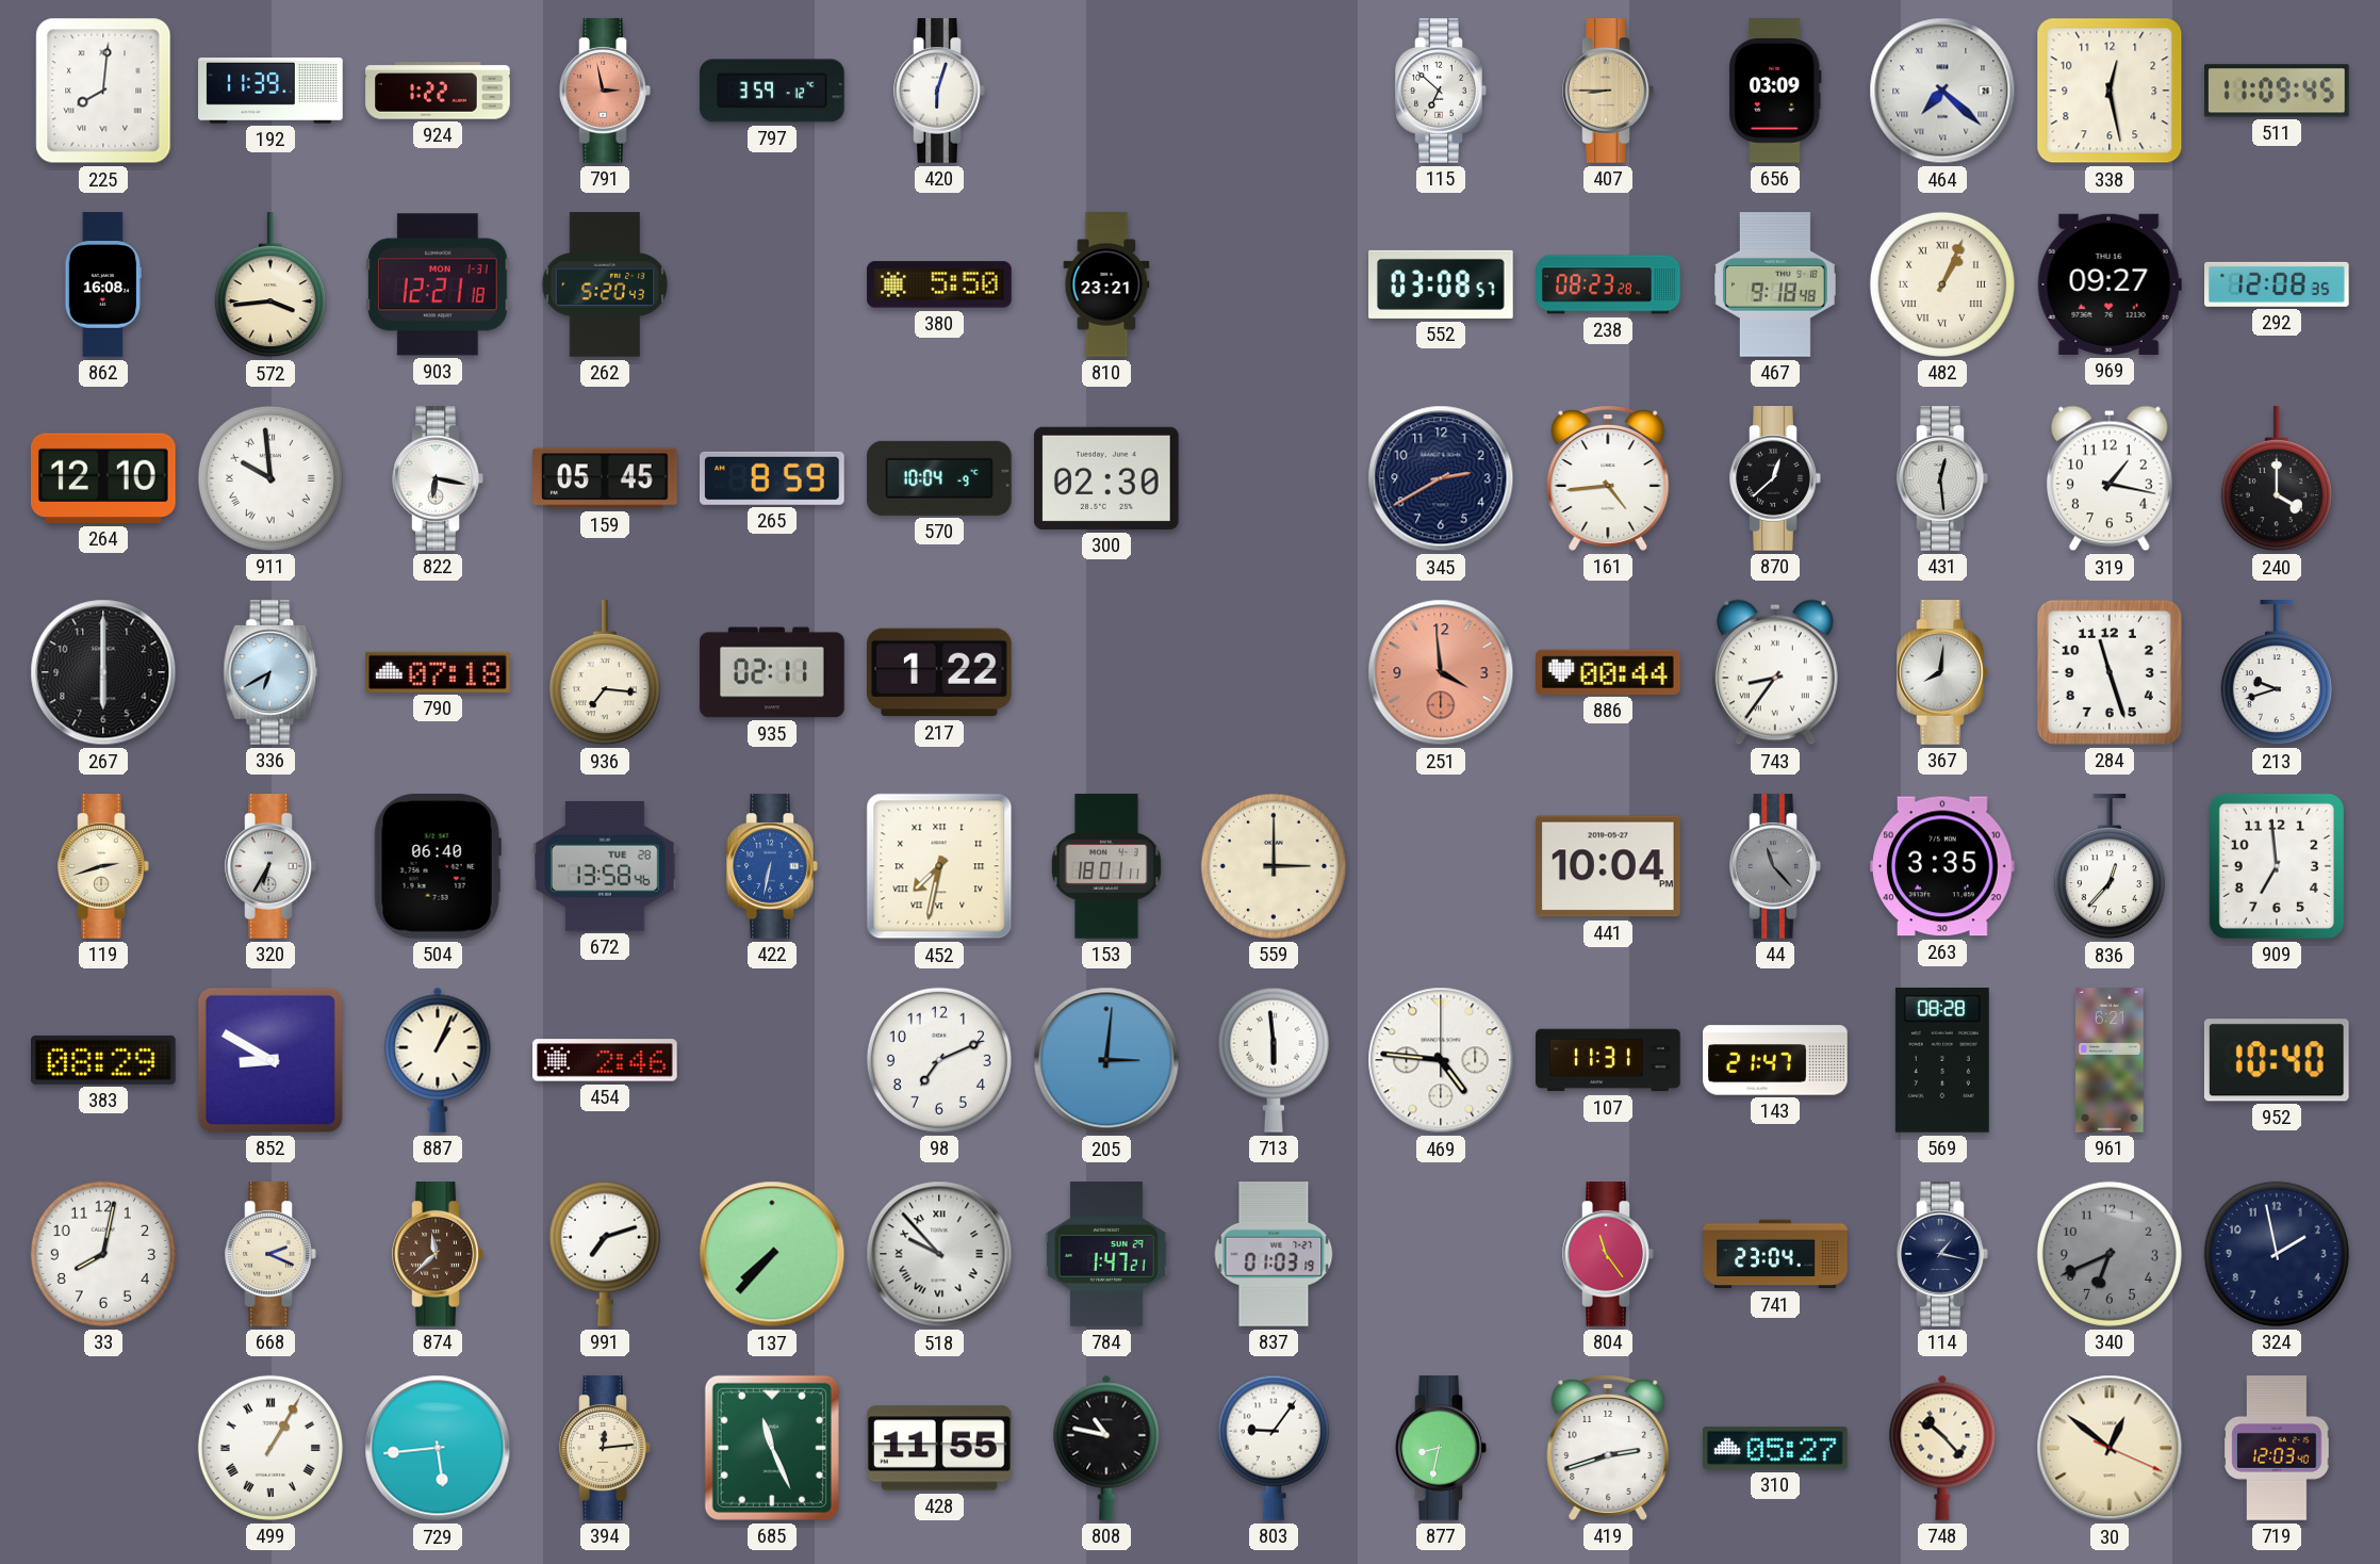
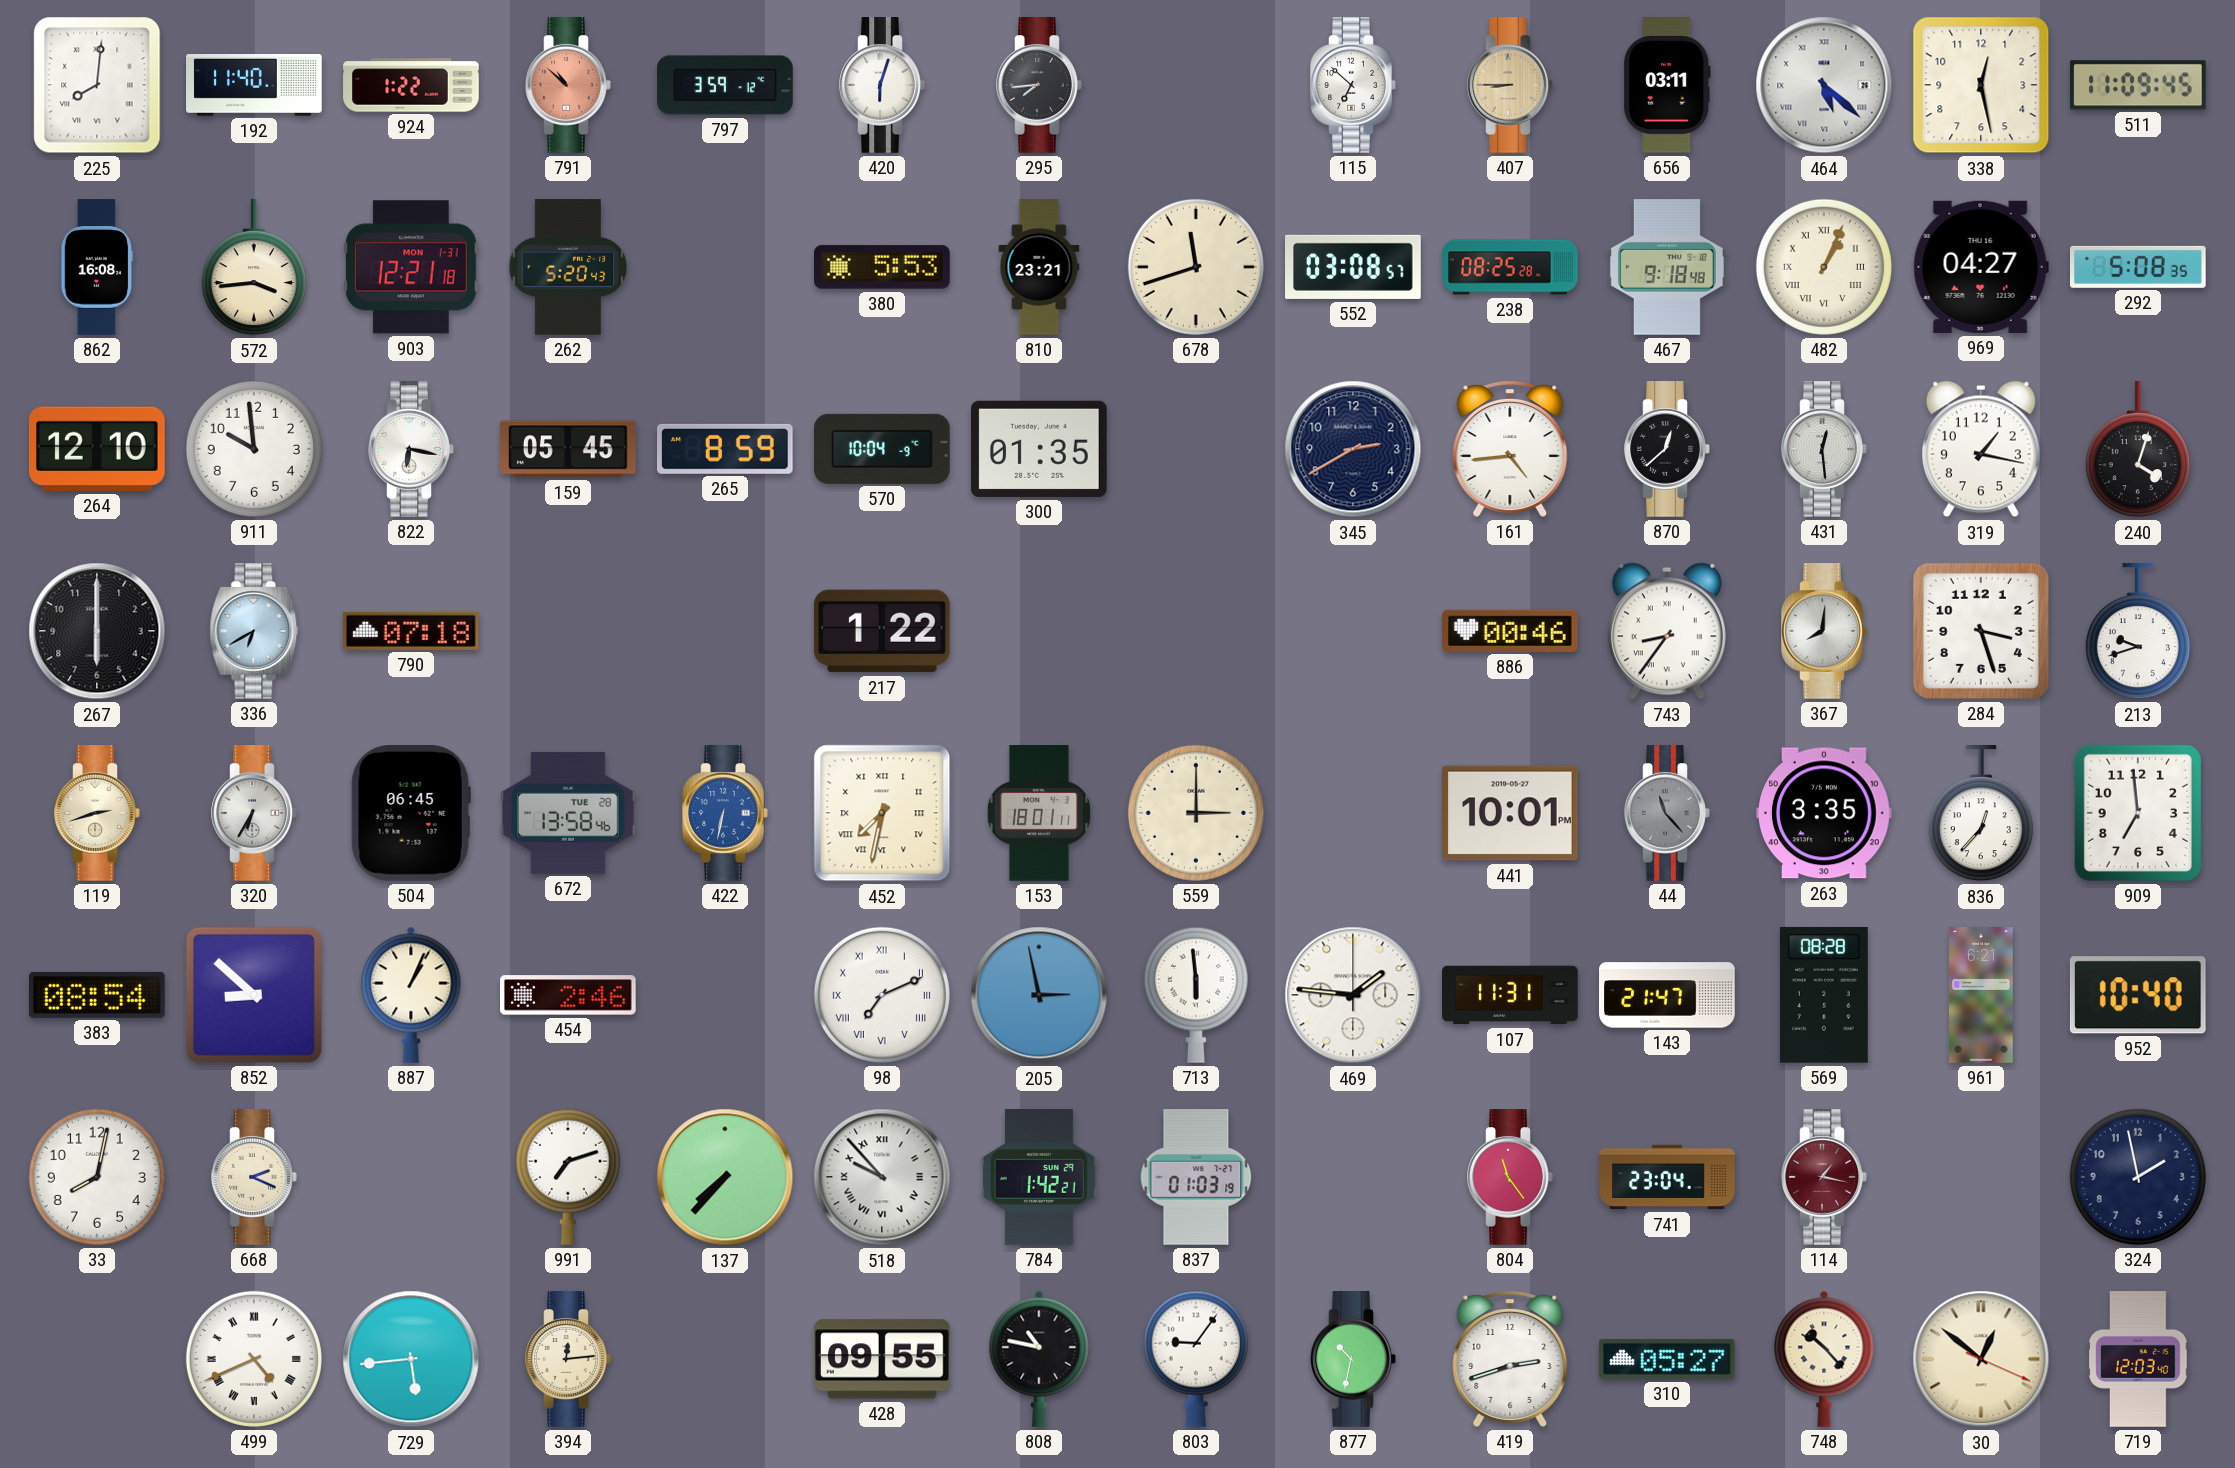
192: 11:39 -> 11:40 (254, 86)
791: 2:58 -> 10:52 (568, 85)
295: none -> 7:44 (1039, 85)
656: 03:09 -> 03:11 (1667, 85)
464: 7:22 -> 5:22 (1824, 85)
380: 5:50 -> 5:53 (882, 267)
678: none -> 11:42 (1196, 267)
238: 08:23 -> 08:25 (1510, 267)
969: 09:27 -> 04:27 (1981, 267)
292: 12:08 -> 5:08 (2139, 267)
911 numerals: Roman -> Arabic (254, 449)
300: 02:30 -> 01:35 (1040, 449)
240: 4:00 -> 4:03 (2138, 450)
936: 7:16 -> none (605, 673)
935: 02:11 -> none (772, 672)
251: 3:59 -> none (1441, 672)
886: 00:44 -> 00:46 (1511, 631)
284: 11:27 -> 3:27 (1981, 631)
504: 06:40 -> 06:45 (411, 814)
441: 10:04 -> 10:01 (1511, 813)
383: 08:29 -> 08:54 (98, 995)
852: 8:50 -> 8:52 (254, 995)
98 numerals: Arabic -> Roman (882, 995)
205: 3:01 -> 2:58 (1039, 995)
469: 4:46 -> 1:46 (1353, 995)
874: 11:38 -> none (438, 1254)
784: 1:47 -> 1:42 (1040, 1177)
114 dial: navy -> burgundy (1824, 1177)
340: 6:41 -> none (2110, 1254)
499: 1:05 -> 4:41 (254, 1359)
685: 11:26 -> none (772, 1448)
428: 11:55 -> 09:55 (882, 1359)
877: 8:32 -> 10:32 (1353, 1359)
